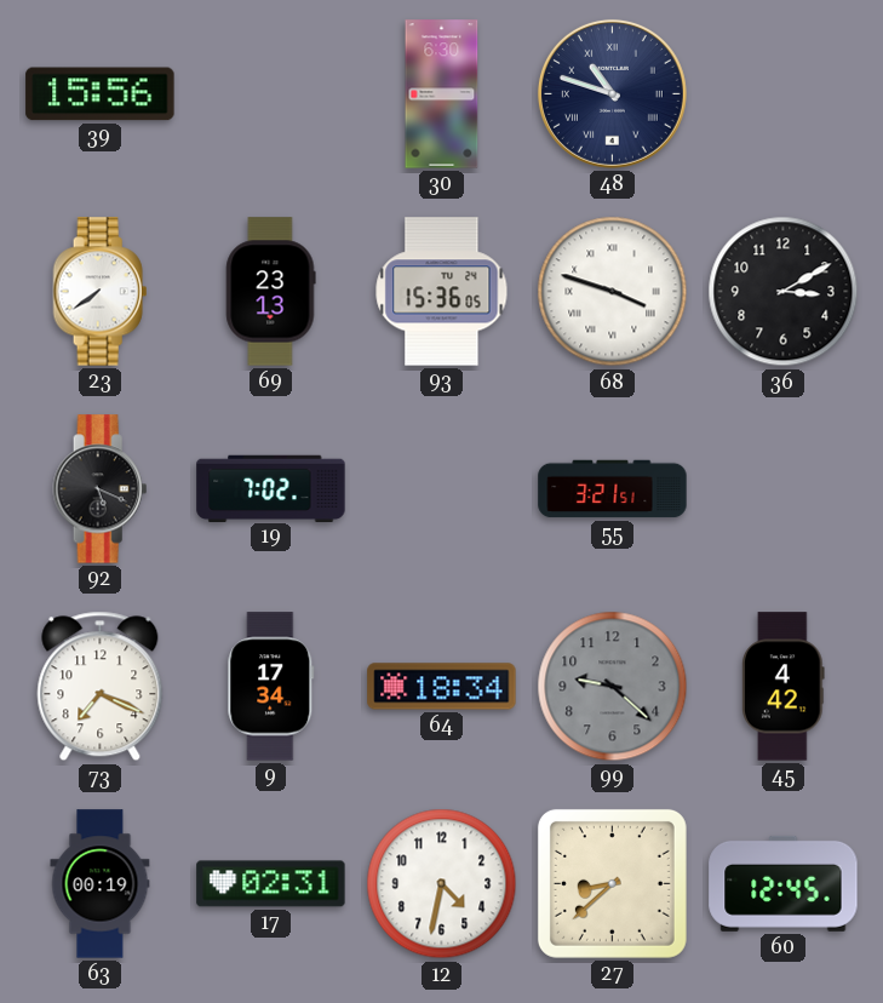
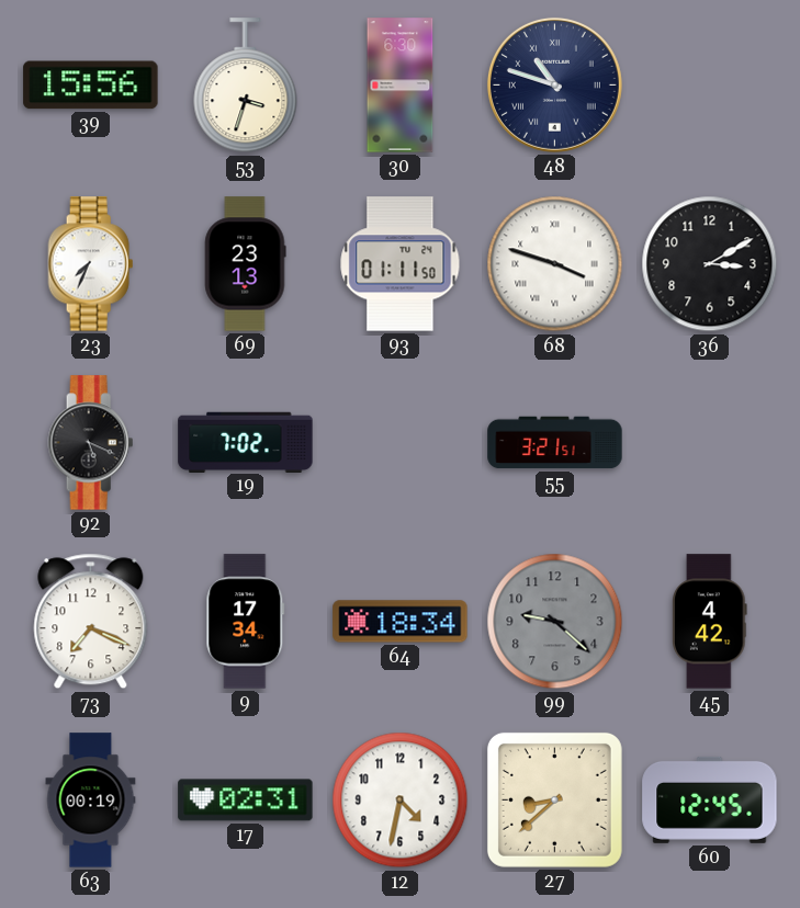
53: none -> 3:33 (246, 86)
23: 7:39 -> 7:34 (91, 264)
93: 15:36 -> 01:11 (401, 264)
